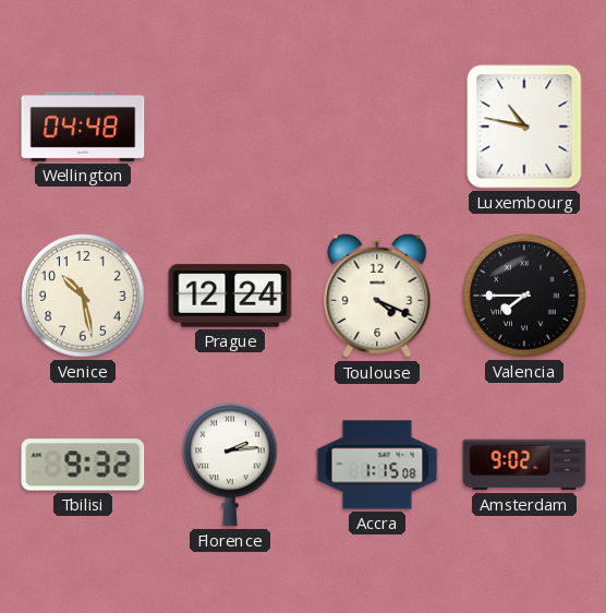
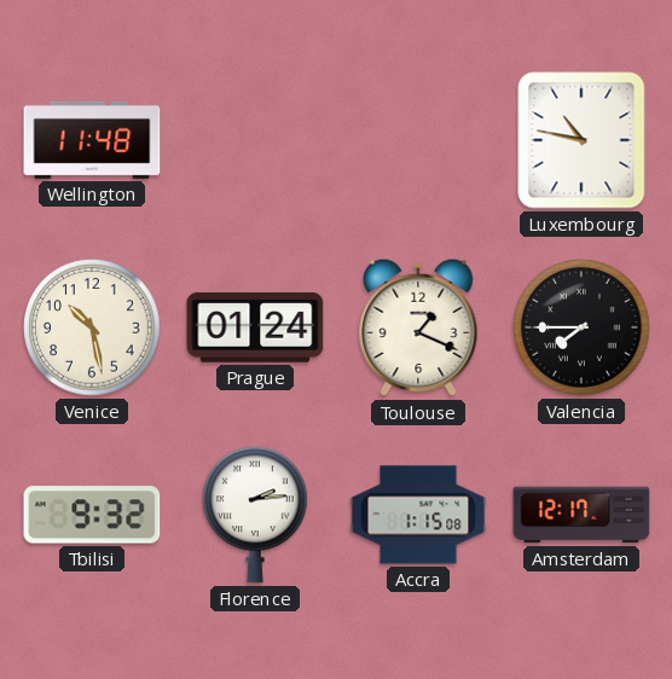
Wellington: 04:48 -> 11:48 (92, 140)
Prague: 12:24 -> 01:24 (255, 327)
Toulouse: 4:19 -> 1:19 (418, 327)
Amsterdam: 9:02 -> 12:17 (581, 515)
